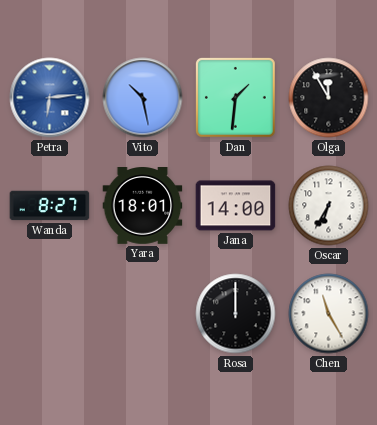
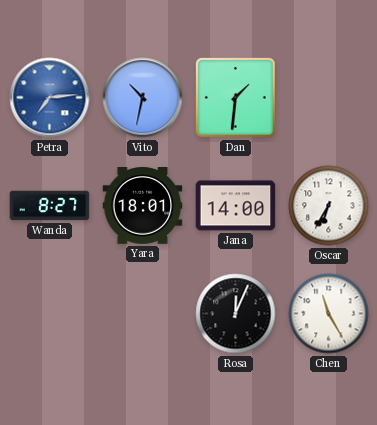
Petra: 6:14 -> 7:14 (50, 98)
Vito: 10:28 -> 10:32 (143, 98)
Olga: 11:55 -> none (329, 98)
Rosa: 12:00 -> 12:04 (236, 314)
